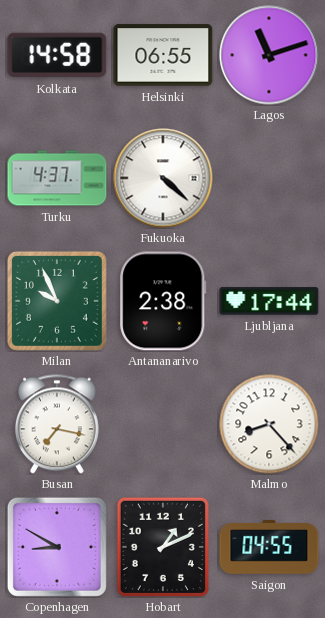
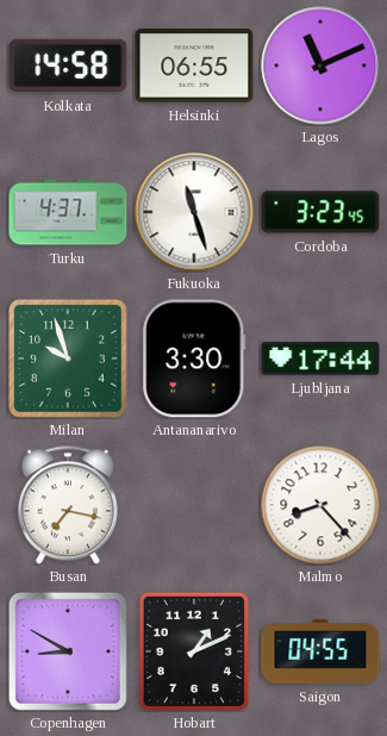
Lagos: 11:12 -> 11:11 (320, 66)
Fukuoka: 4:22 -> 11:27 (194, 212)
Cordoba: none -> 3:23 (320, 212)
Milan: 9:56 -> 9:57 (68, 358)
Antananarivo: 2:38 -> 3:30 (194, 358)
